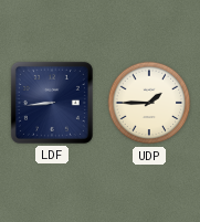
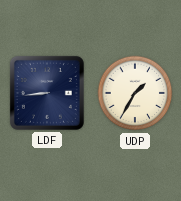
UDP: 1:45 -> 1:35 (135, 93)
